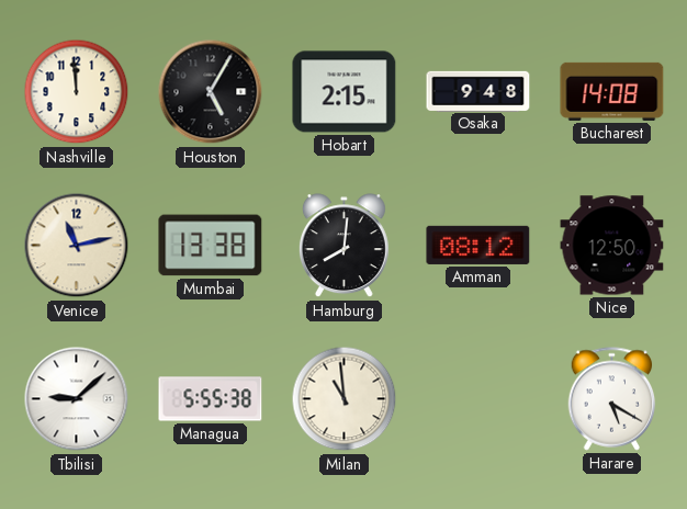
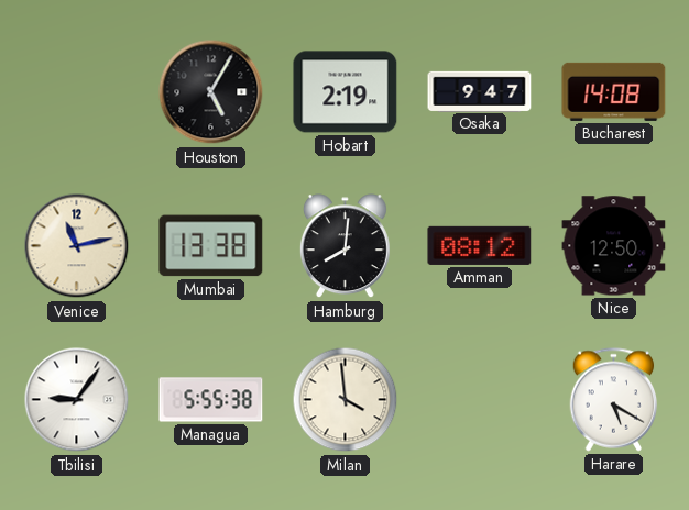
Nashville: 11:59 -> none (77, 92)
Hobart: 2:15 -> 2:19 (346, 92)
Osaka: 9:48 -> 9:47 (480, 91)
Tbilisi: 9:08 -> 9:06 (77, 400)
Milan: 10:59 -> 3:59 (346, 400)
